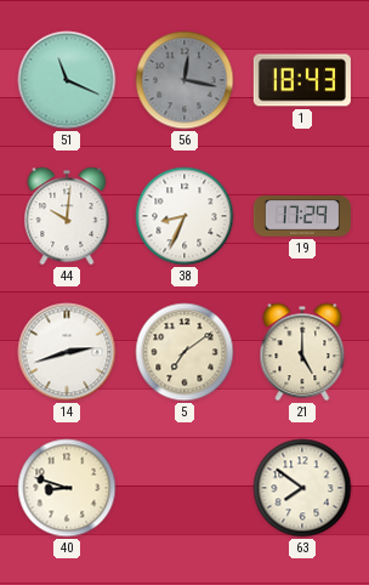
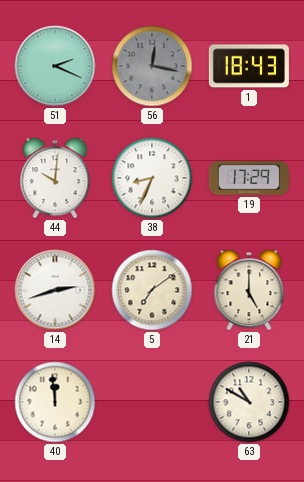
51: 11:19 -> 2:19 (55, 66)
40: 8:48 -> 11:59 (55, 402)
63: 7:51 -> 10:50 (249, 402)
